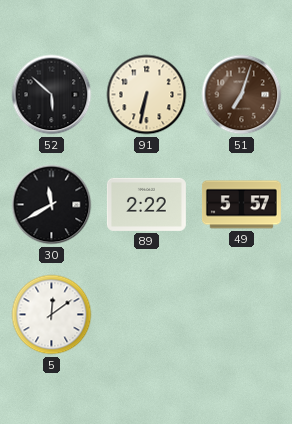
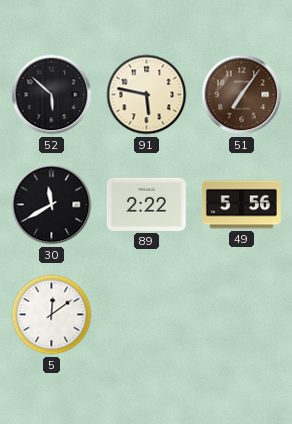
91: 6:32 -> 5:47 (147, 95)
51: 7:03 -> 7:06 (242, 95)
49: 5:57 -> 5:56 (241, 205)
